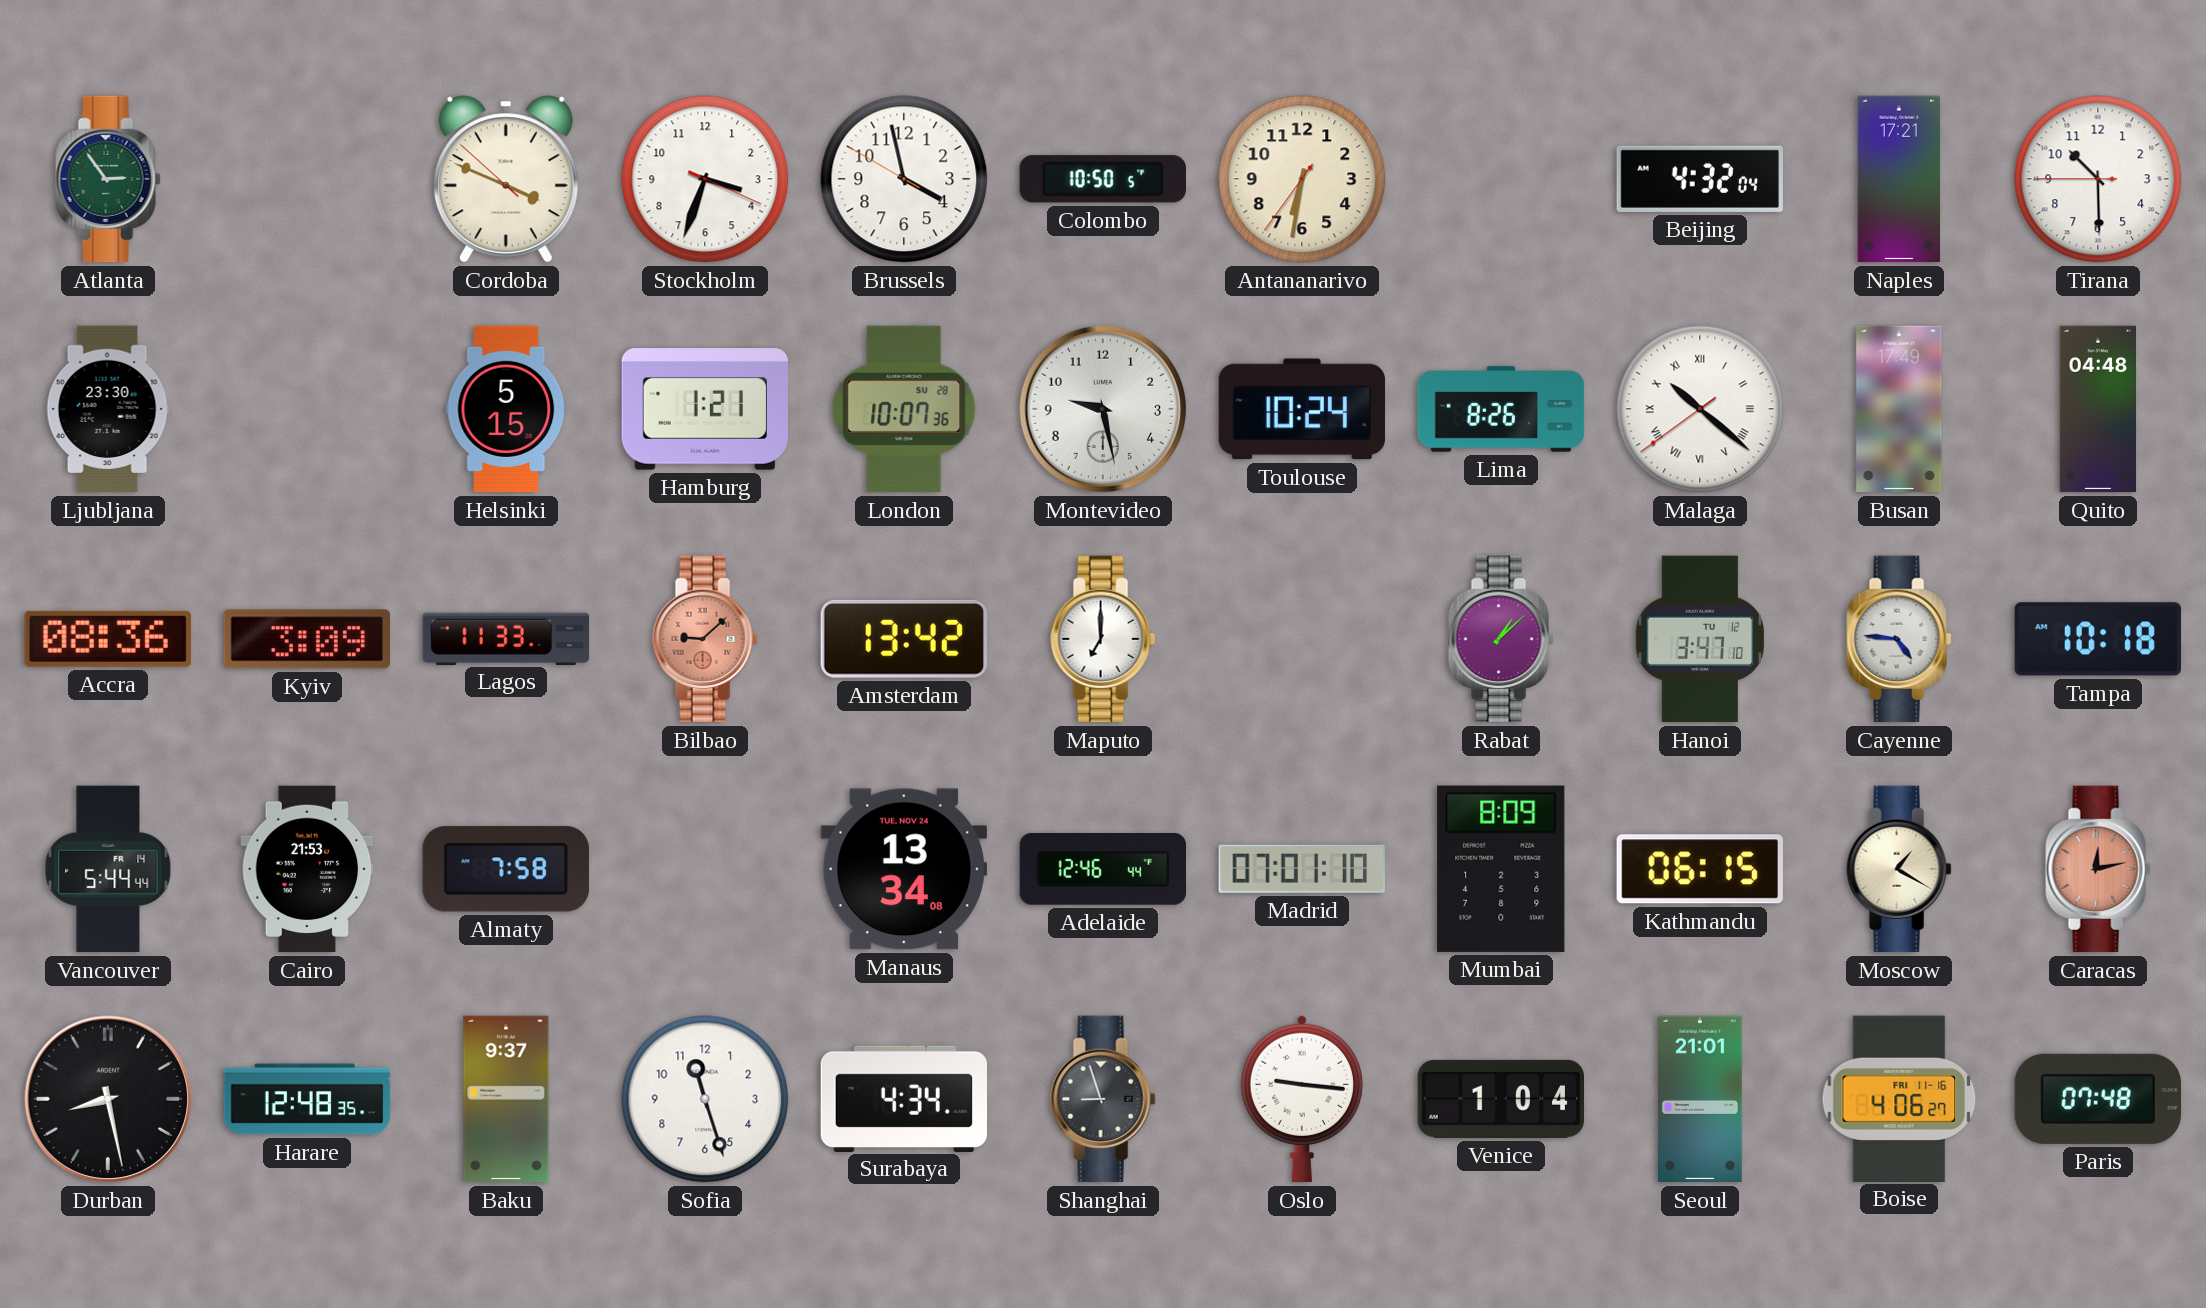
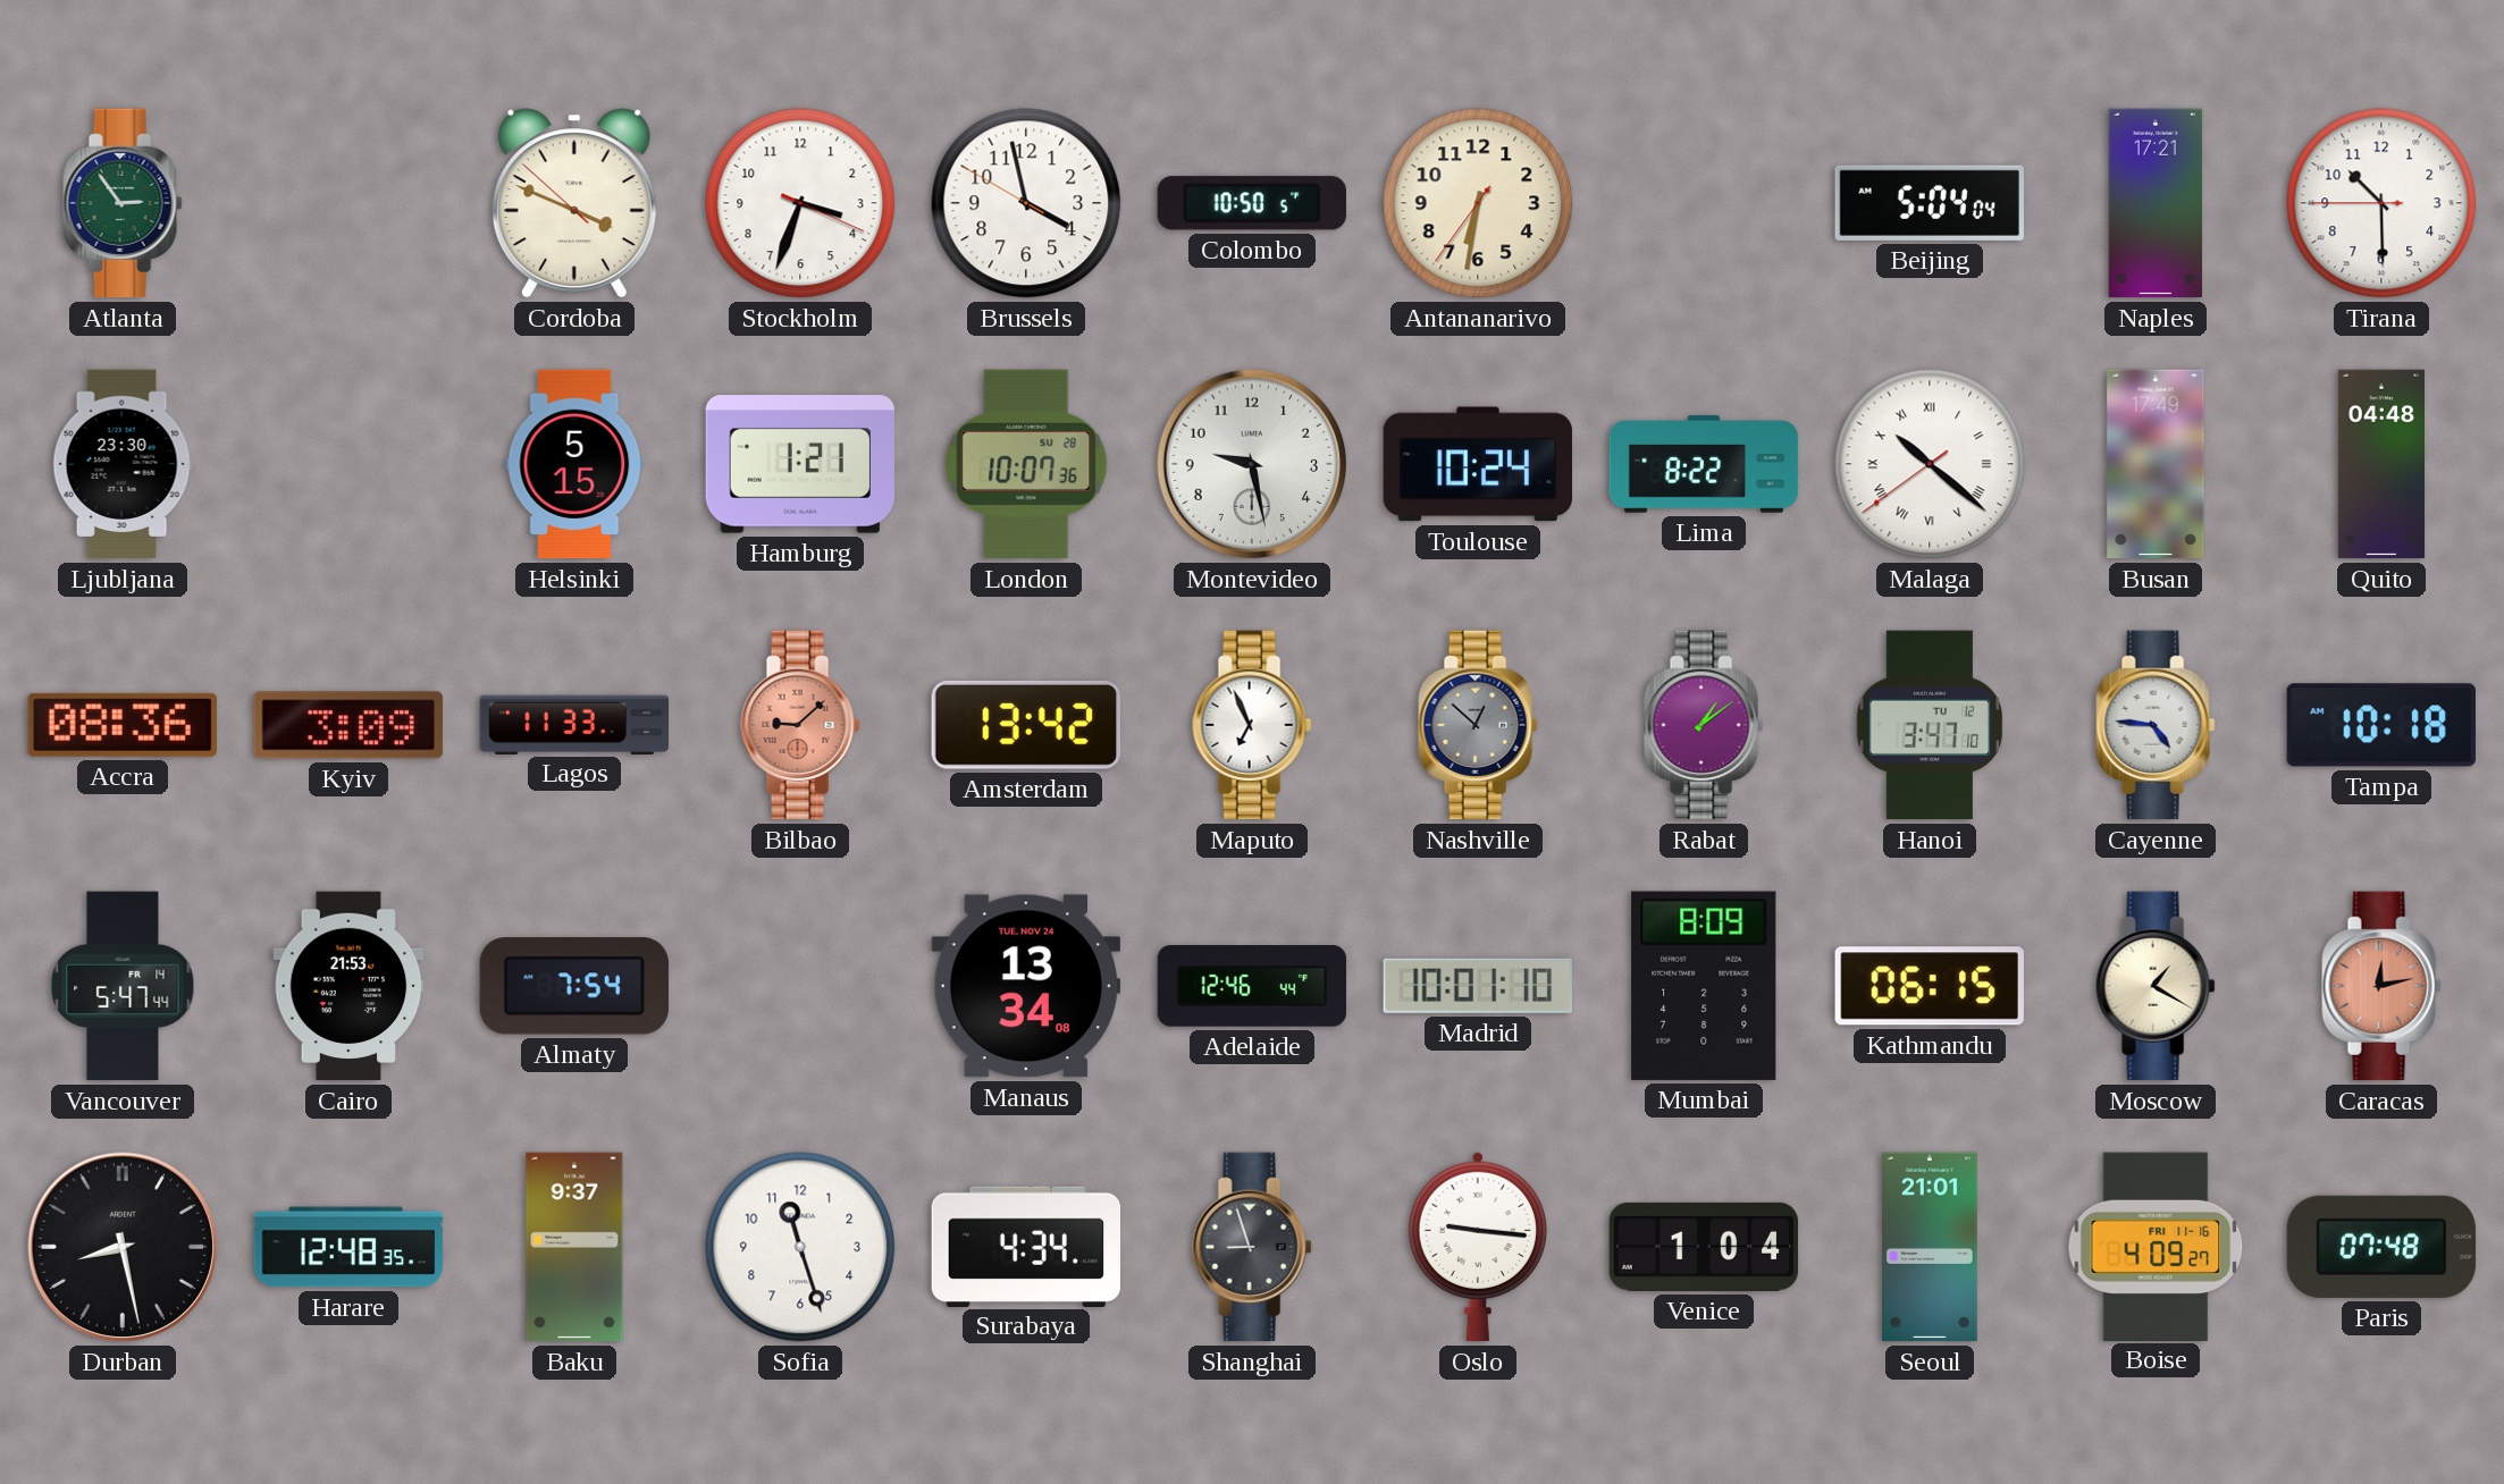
Beijing: 4:32 -> 5:04 (1930, 203)
Lima: 8:26 -> 8:22 (1704, 464)
Maputo: 7:00 -> 6:56 (1252, 725)
Nashville: none -> 12:52 (1478, 725)
Rabat: 1:08 -> 1:09 (1704, 725)
Vancouver: 5:44 -> 5:47 (123, 986)
Almaty: 7:58 -> 7:54 (574, 986)
Madrid: 07:01 -> 10:01 (1478, 986)
Boise: 4:06 -> 4:09 (2156, 1246)
